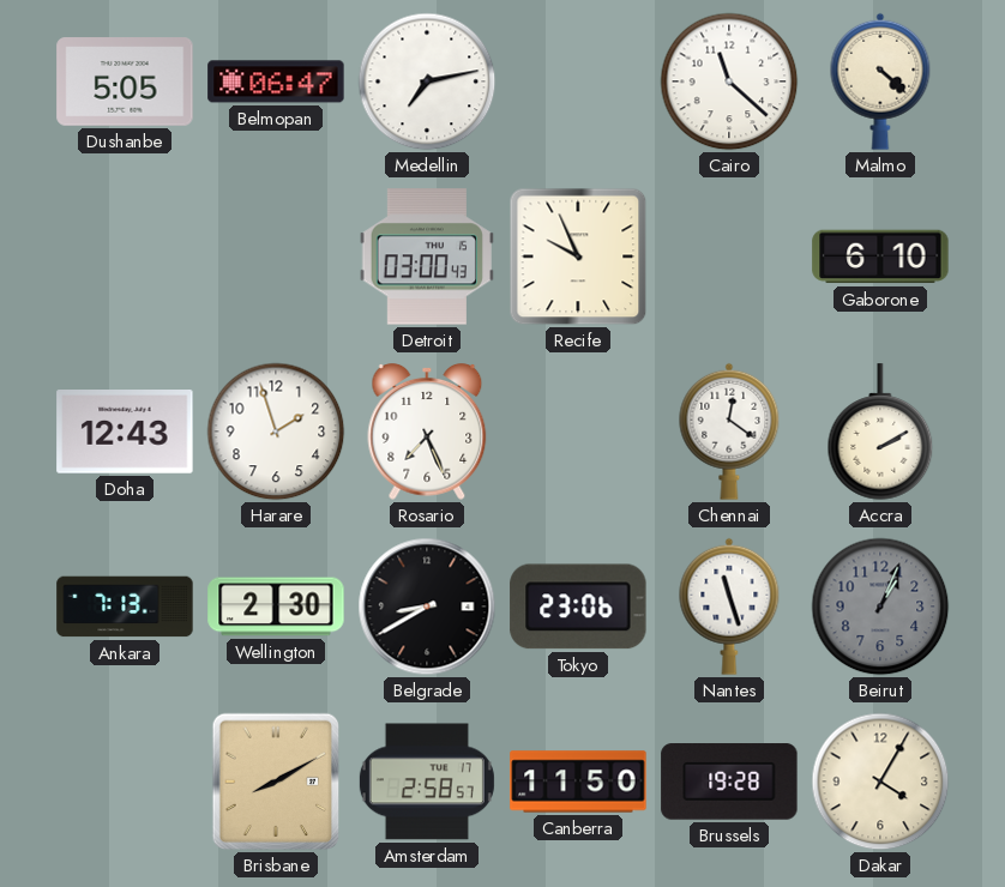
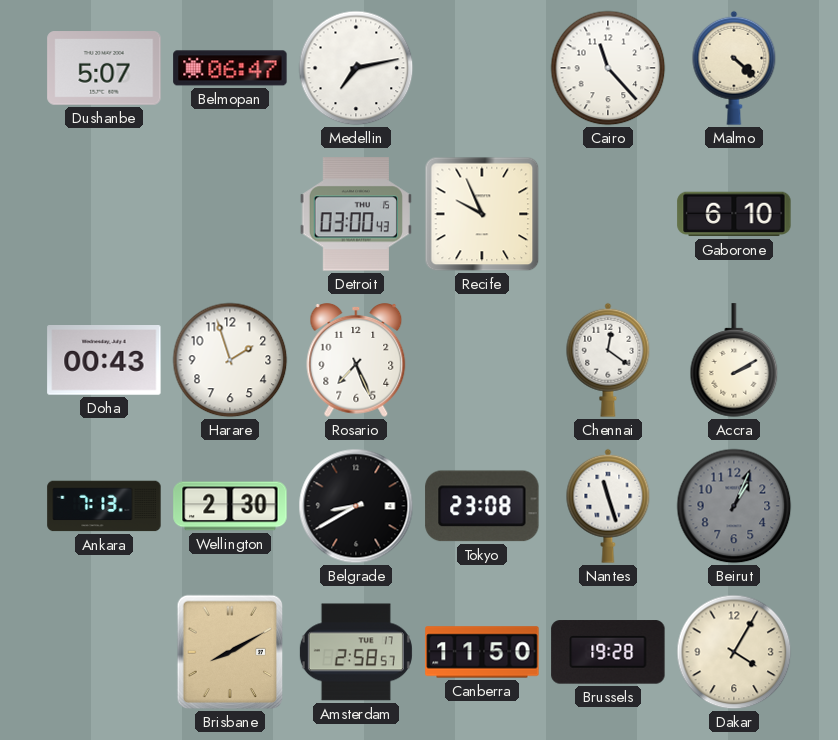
Dushanbe: 5:05 -> 5:07 (104, 68)
Cairo: 11:22 -> 11:23 (608, 68)
Doha: 12:43 -> 00:43 (104, 361)
Tokyo: 23:06 -> 23:08 (482, 506)
